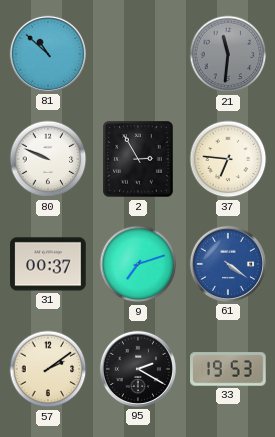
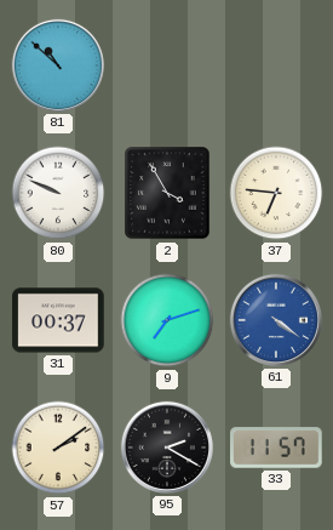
21: 11:31 -> none (228, 54)
2: 2:55 -> 3:55 (167, 193)
33: 19:53 -> 11:57 (276, 448)
